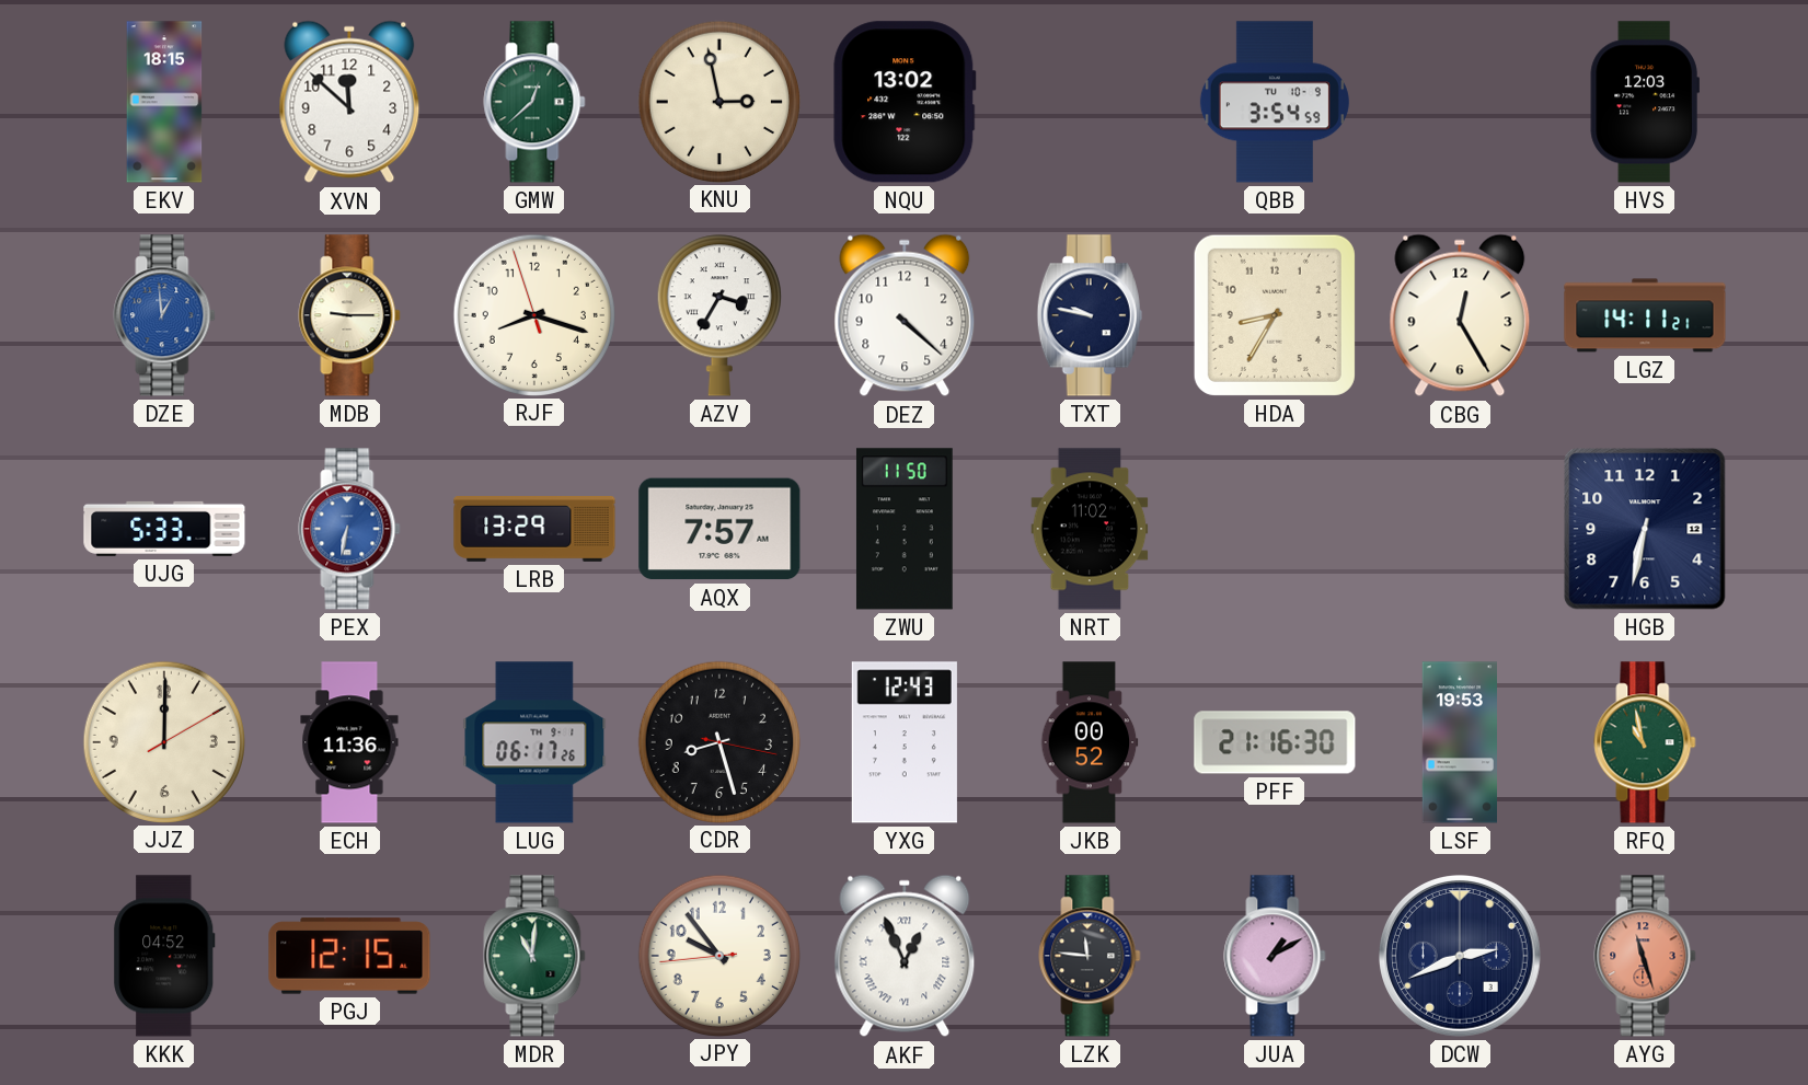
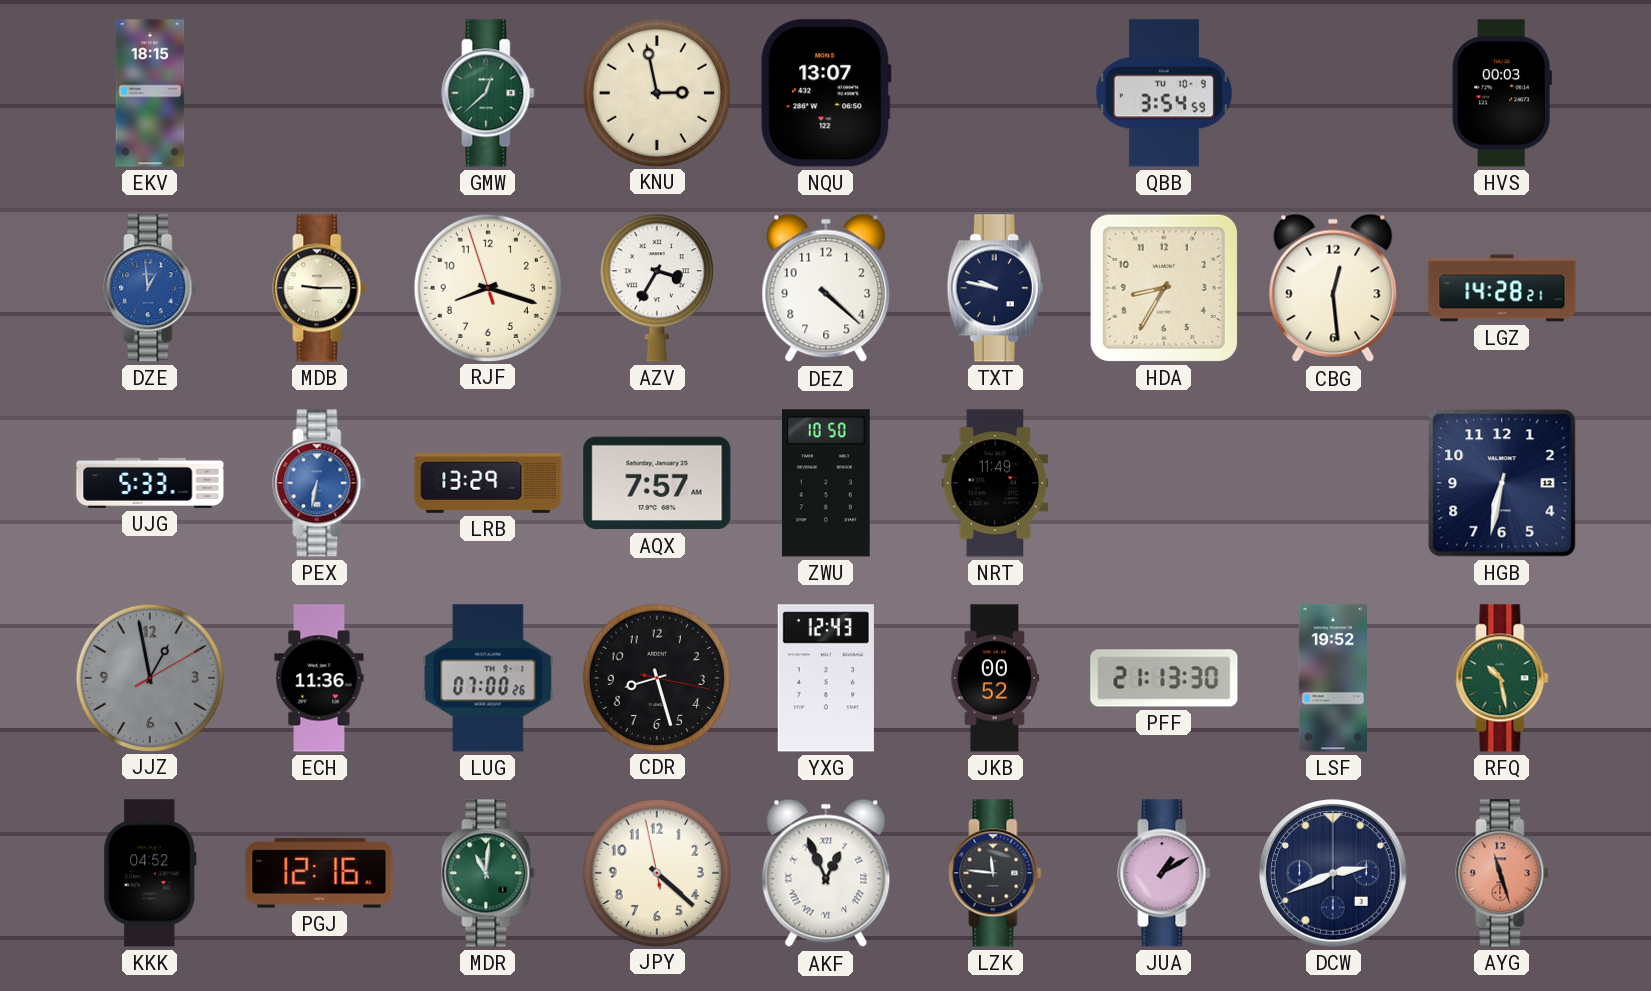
XVN: 11:52 -> none (349, 102)
NQU: 13:02 -> 13:07 (826, 93)
HVS: 12:03 -> 00:03 (1502, 93)
CBG: 12:25 -> 12:29 (1333, 288)
LGZ: 14:11 -> 14:28 (1502, 288)
ZWU: 11:50 -> 10:50 (826, 483)
NRT: 11:02 -> 11:49 (995, 483)
JJZ: 12:00 -> 12:58 (149, 677)
JJZ dial: cream -> grey (149, 677)
LUG: 06:17 -> 07:00 (488, 678)
PFF: 21:16 -> 21:13 (1164, 678)
LSF: 19:53 -> 19:52 (1332, 678)
RFQ: 10:58 -> 10:28 (1502, 678)
PGJ: 12:15 -> 12:16 (319, 873)
JPY: 9:53 -> 4:21 (656, 872)
